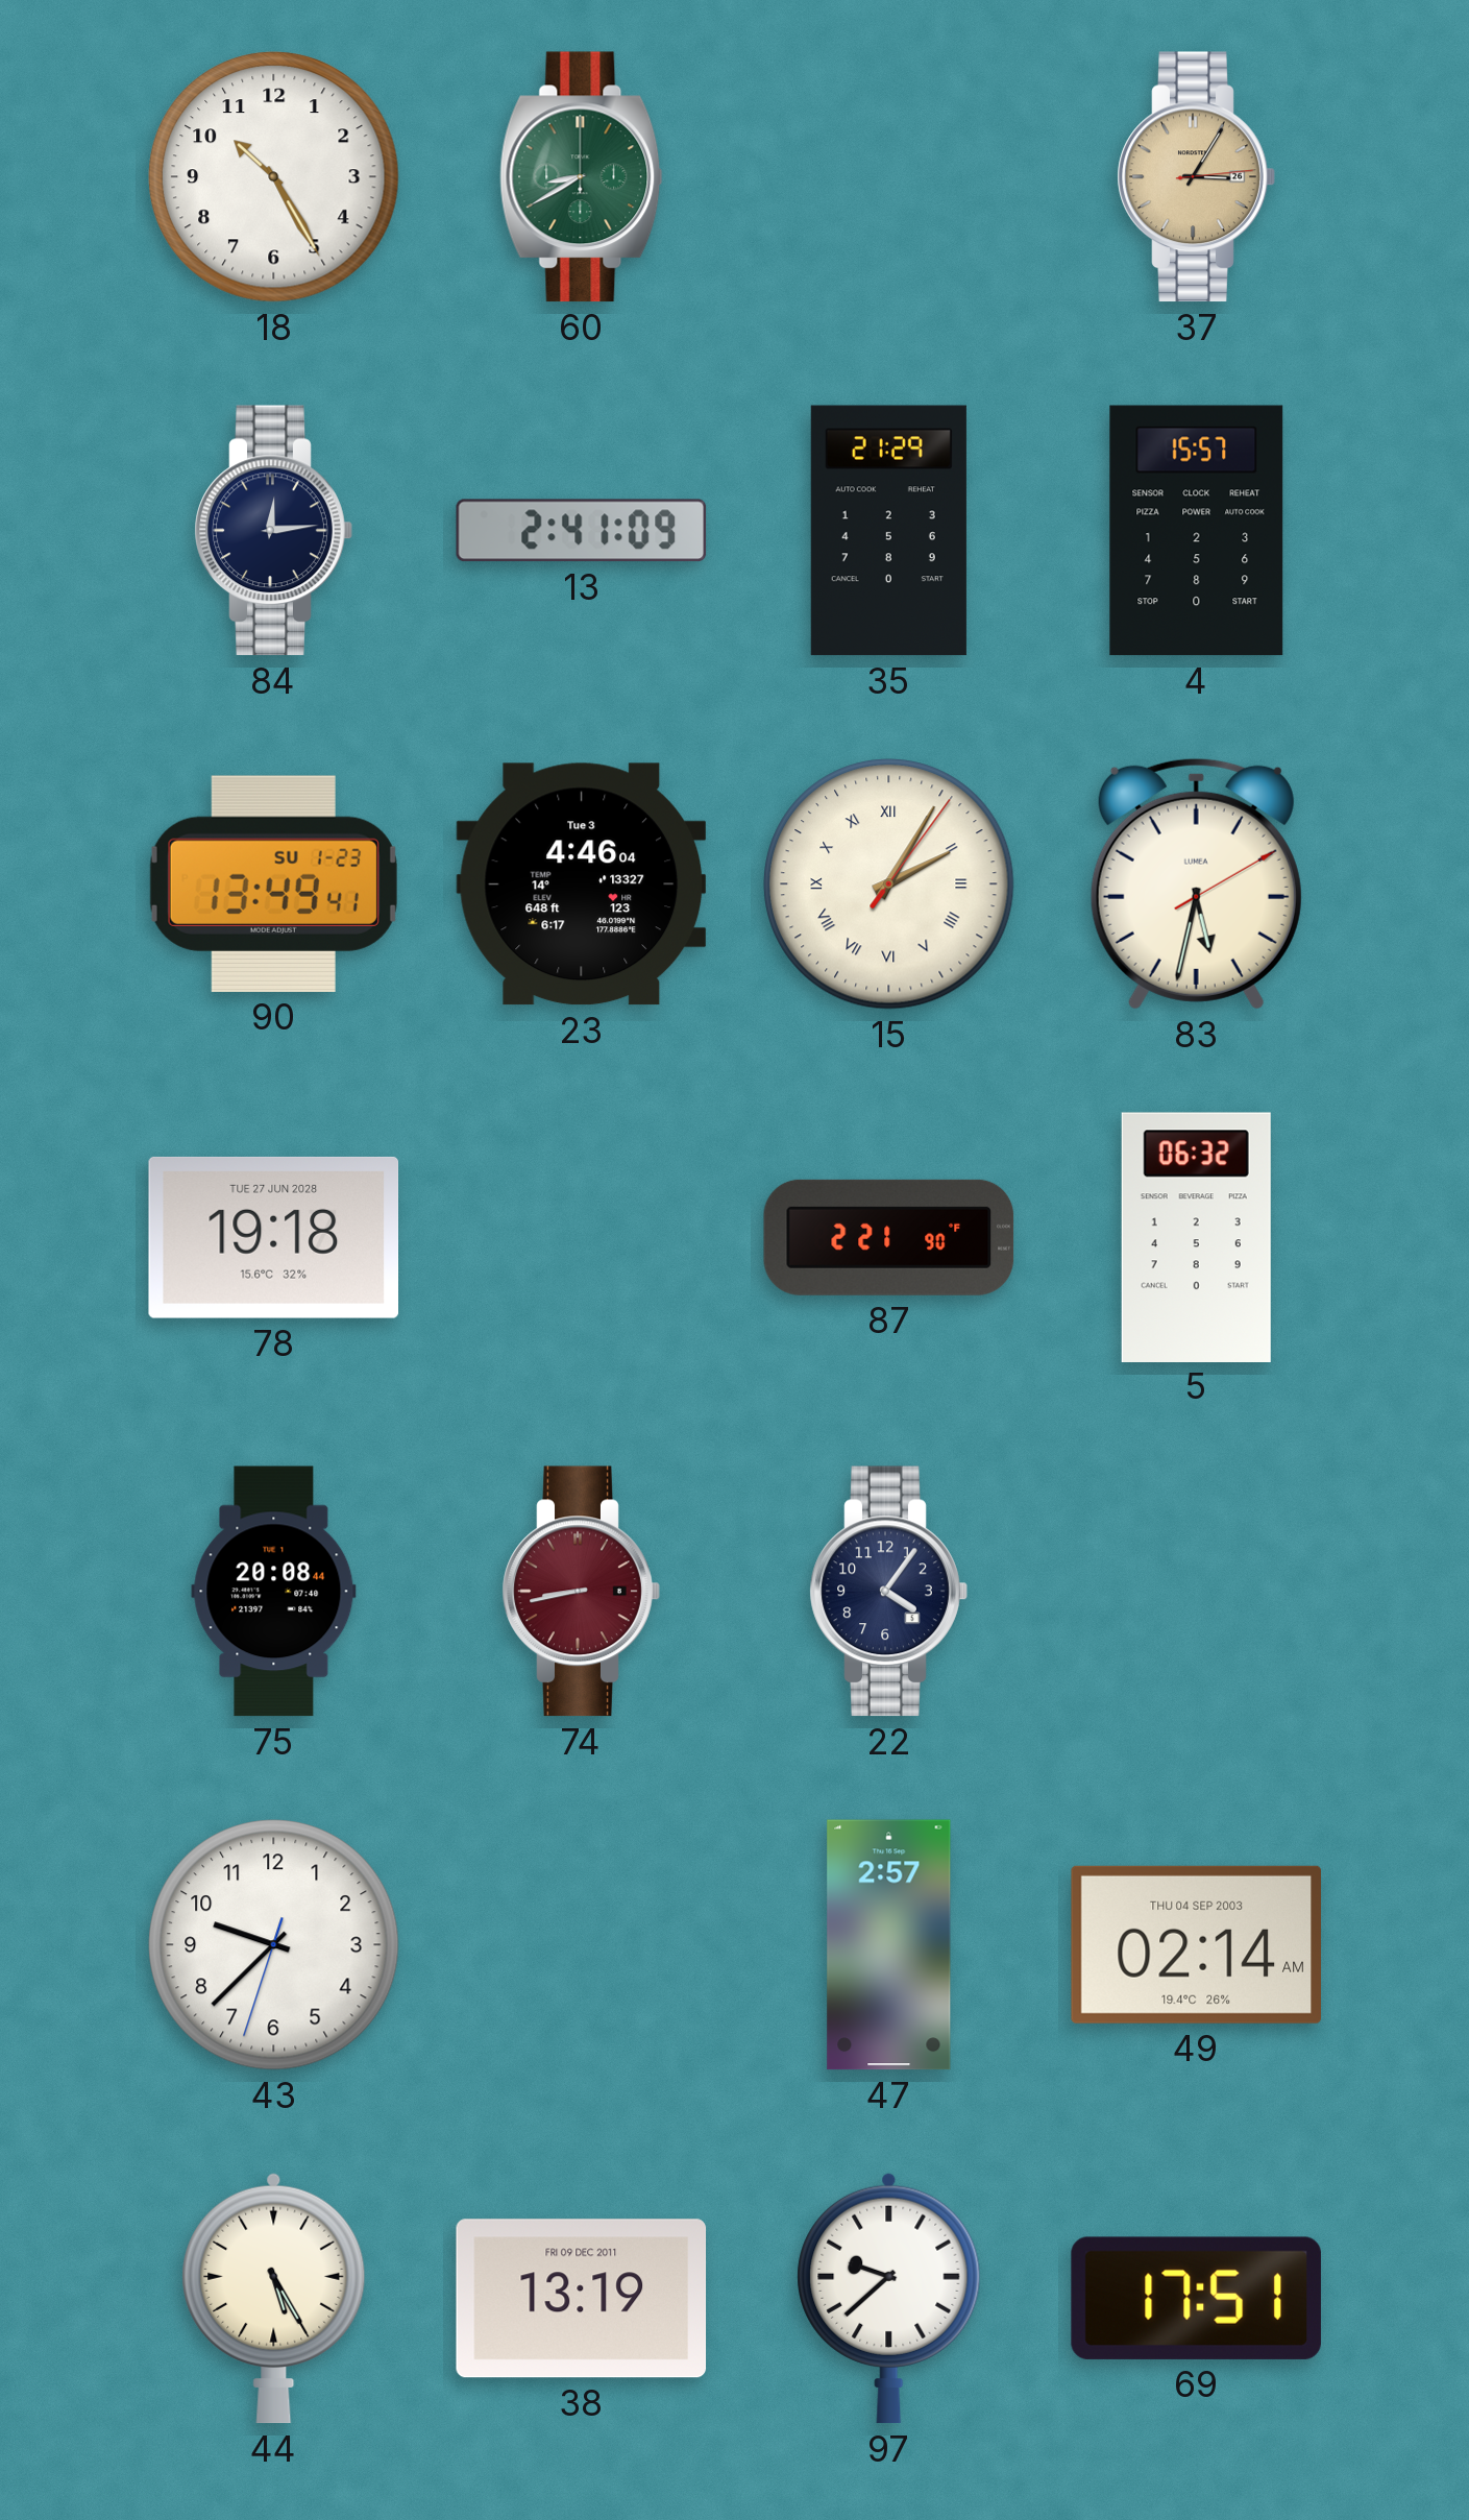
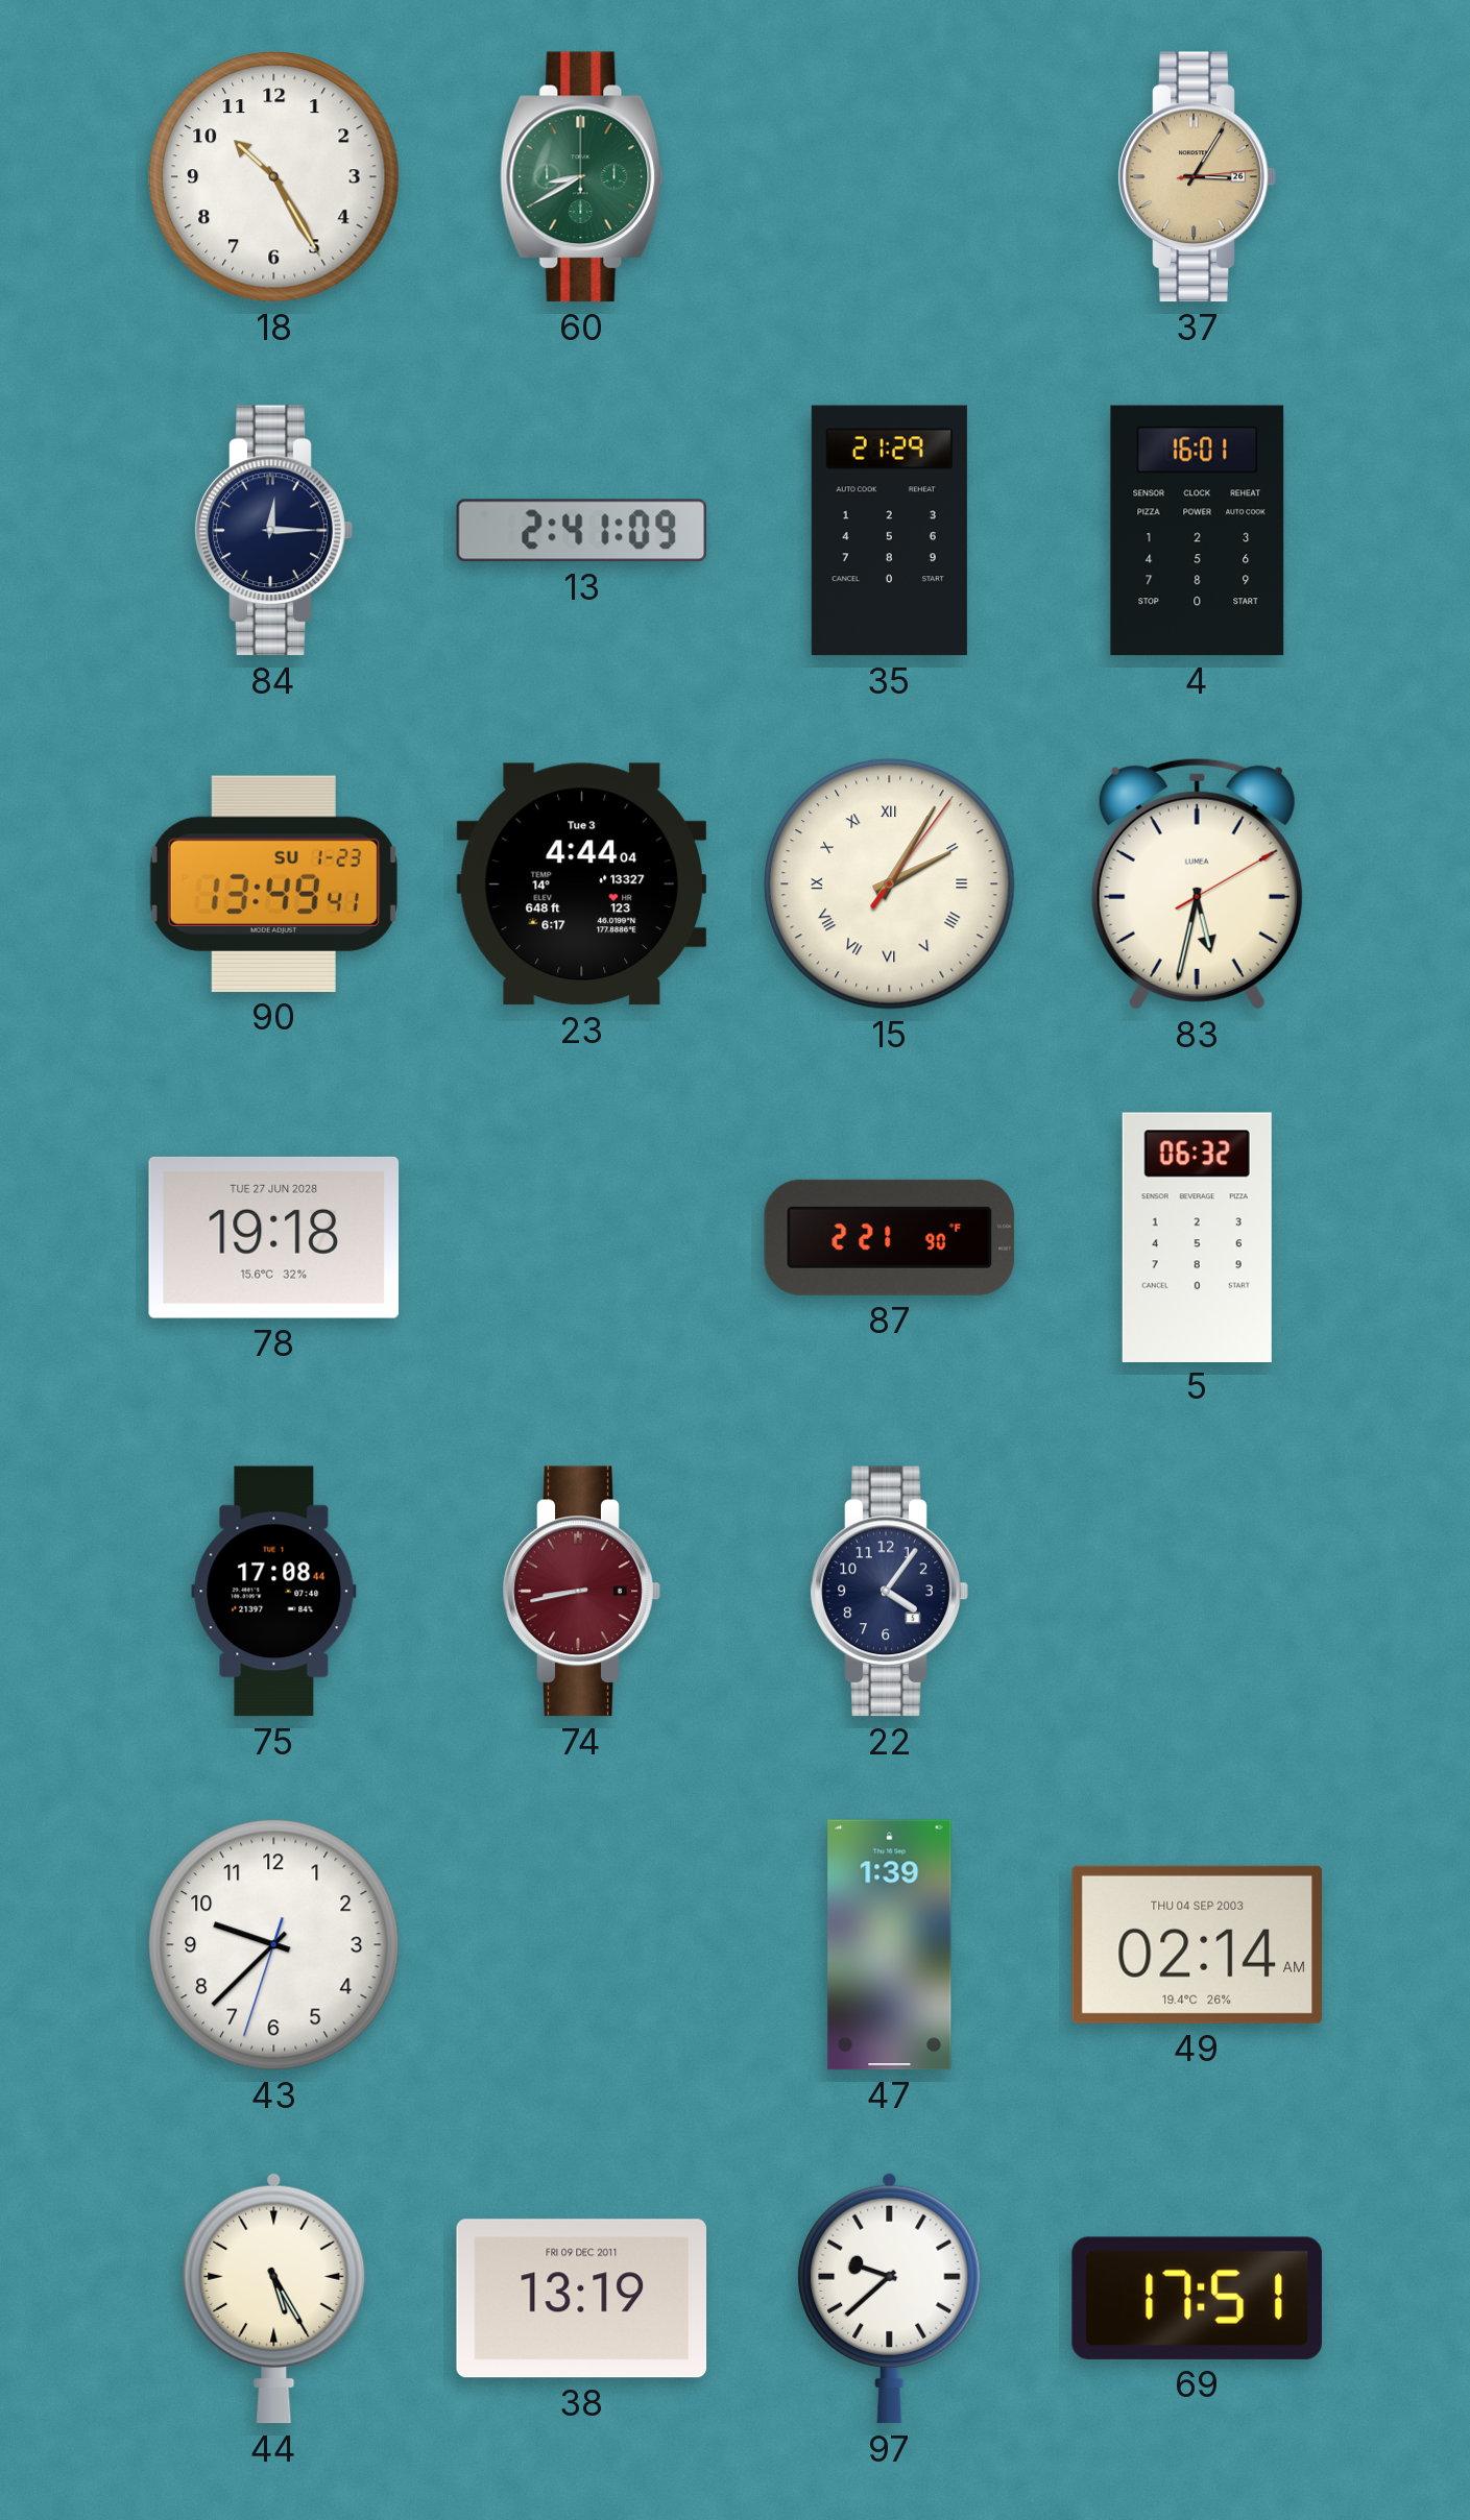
84: 12:14 -> 12:15 (273, 531)
4: 15:57 -> 16:01 (1198, 531)
23: 4:46 -> 4:44 (582, 885)
75: 20:08 -> 17:08 (274, 1592)
47: 2:57 -> 1:39 (890, 1945)
